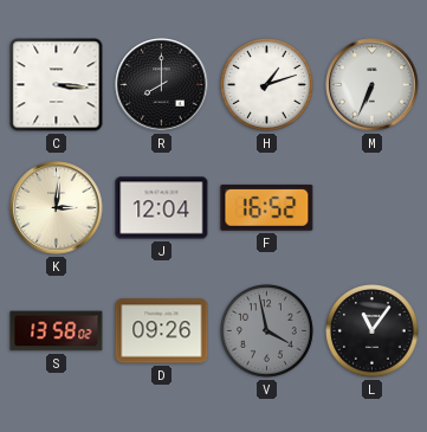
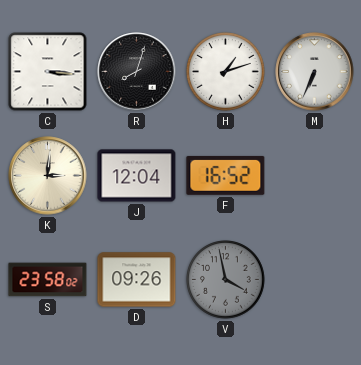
R: 8:00 -> 8:03 (137, 72)
S: 13:58 -> 23:58 (48, 280)
L: 11:06 -> none (373, 331)
